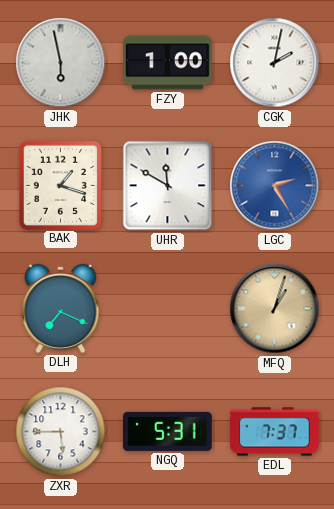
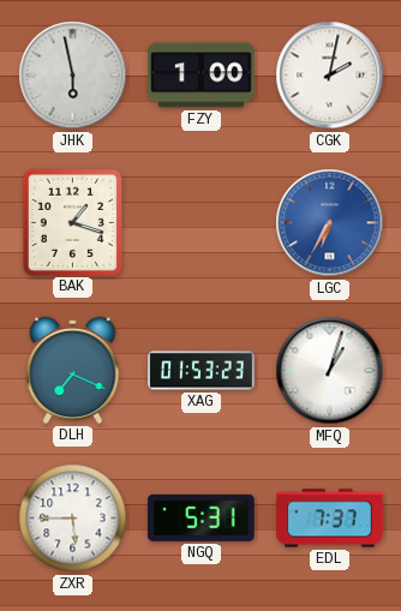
UHR: 11:50 -> none (168, 186)
LGC: 2:25 -> 6:35 (330, 223)
XAG: none -> 01:53 (202, 371)
MFQ dial: champagne -> white (330, 371)
